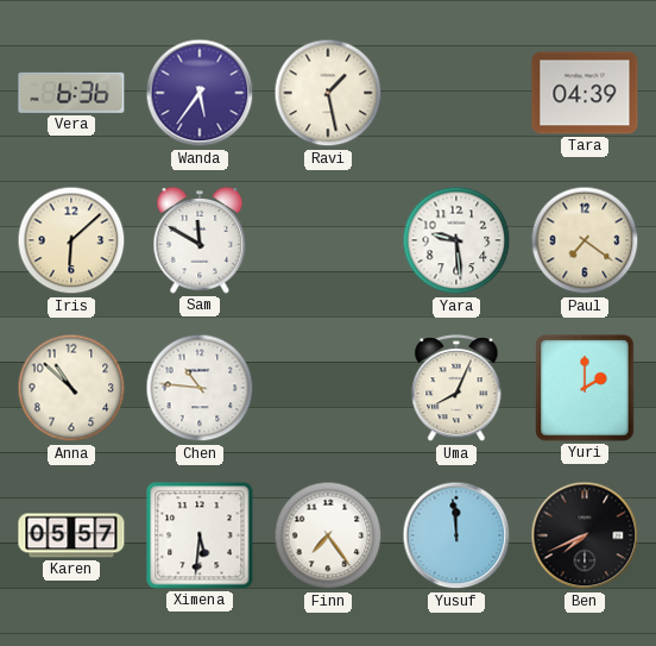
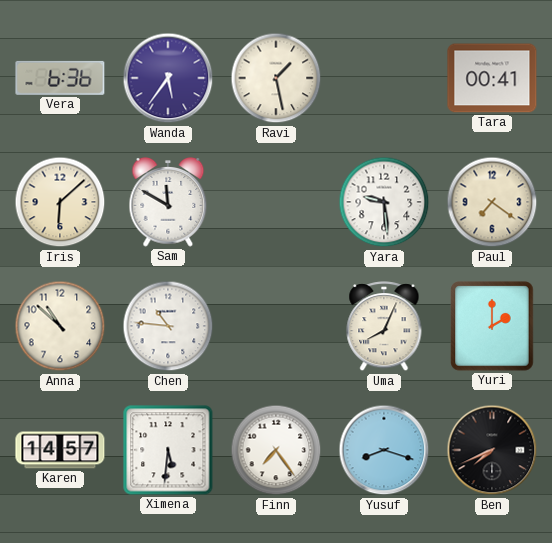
Tara: 04:39 -> 00:41 (492, 78)
Karen: 05:57 -> 14:57 (60, 450)
Yusuf: 11:59 -> 8:18 (384, 450)
